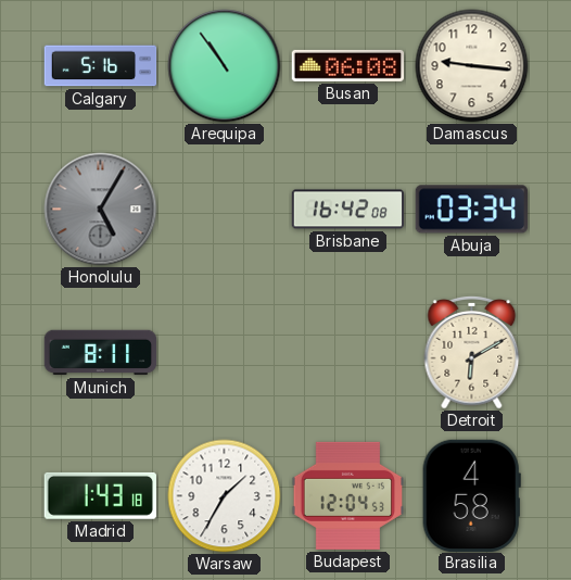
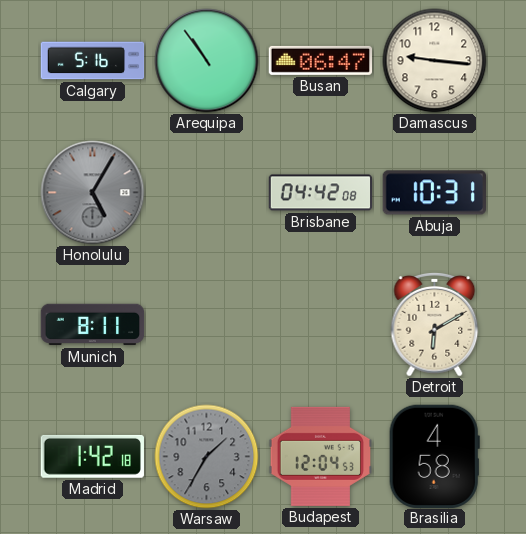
Busan: 06:08 -> 06:47 (320, 60)
Brisbane: 16:42 -> 04:42 (321, 193)
Abuja: 03:34 -> 10:31 (434, 193)
Madrid: 1:43 -> 1:42 (92, 456)
Warsaw dial: white -> grey (207, 457)
